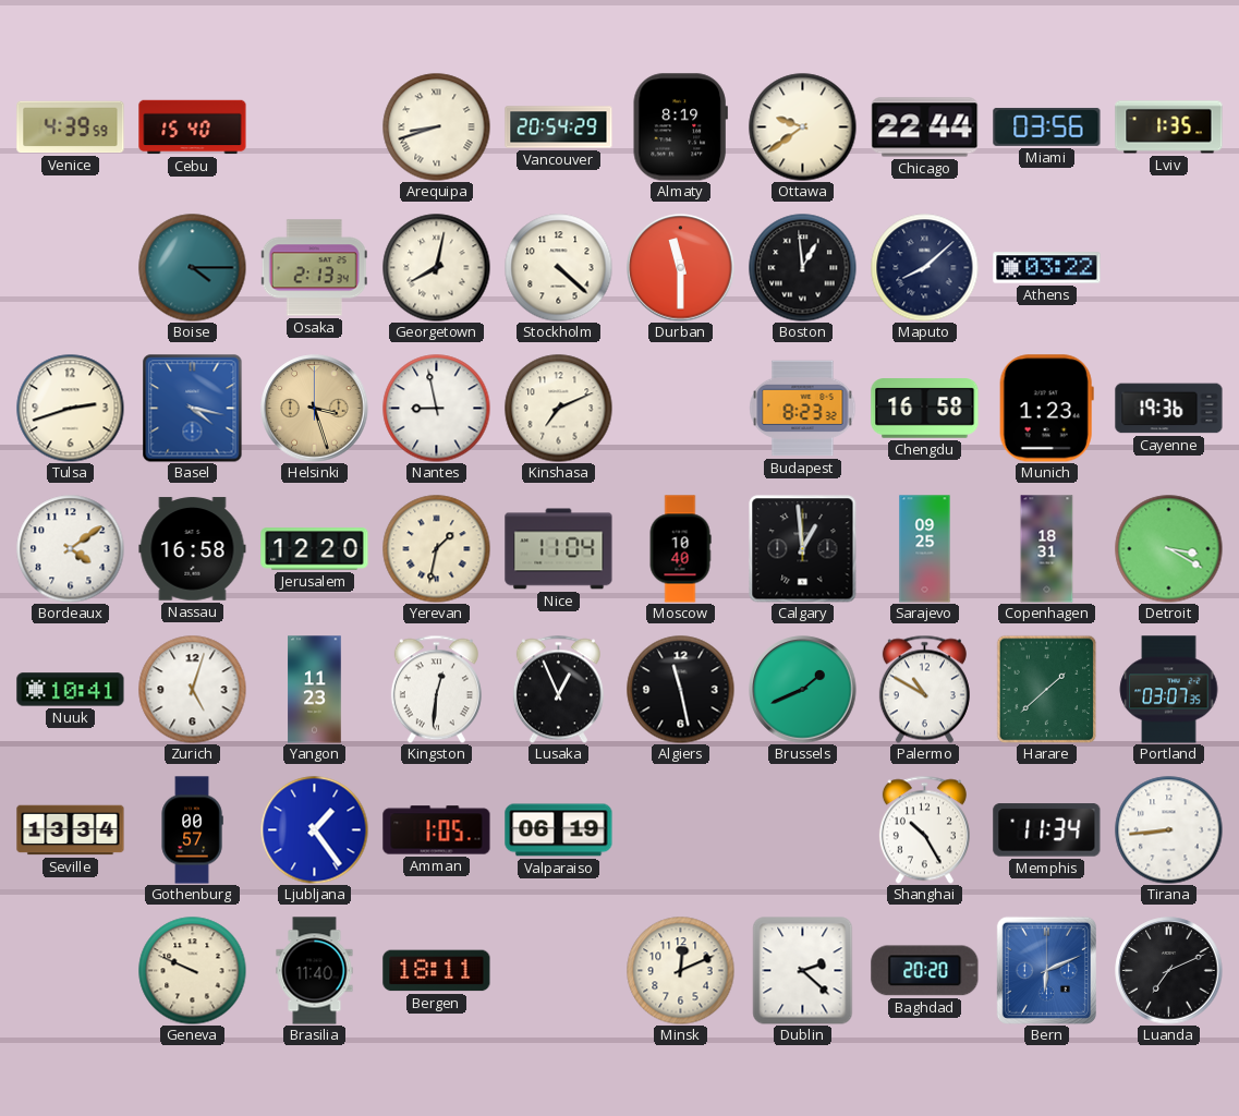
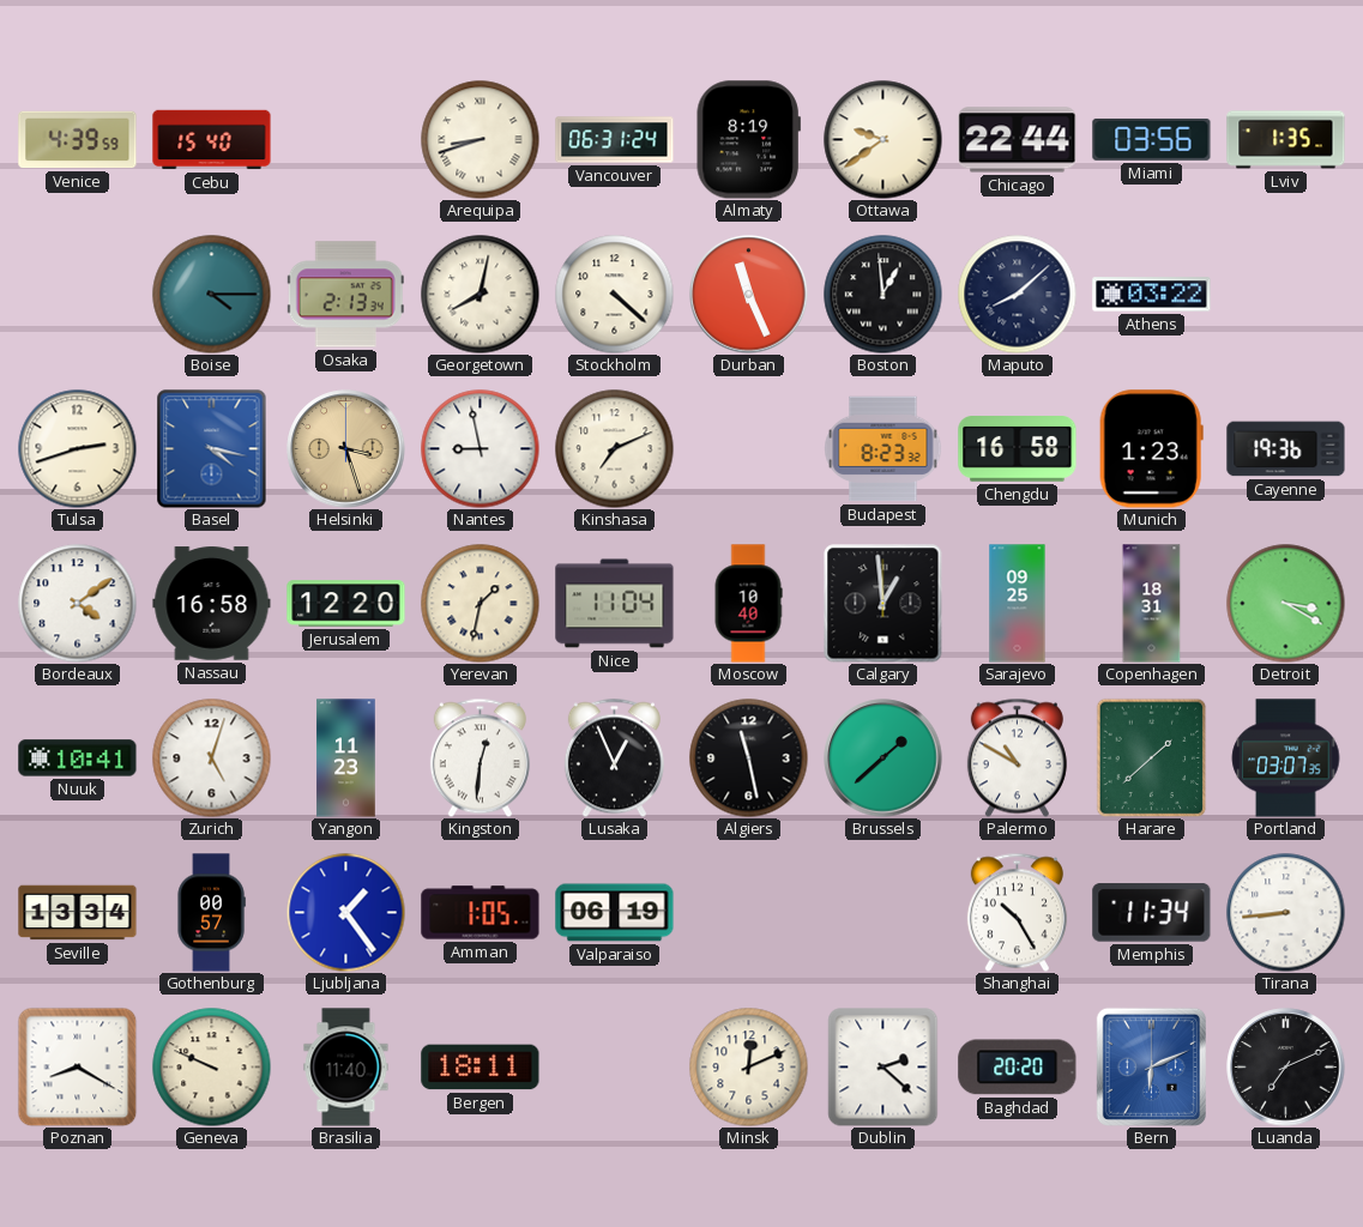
Vancouver: 20:54 -> 06:31 (615, 140)
Durban: 11:30 -> 11:26 (749, 295)
Brussels: 1:41 -> 1:38 (883, 758)
Poznan: none -> 8:20 (77, 1066)
